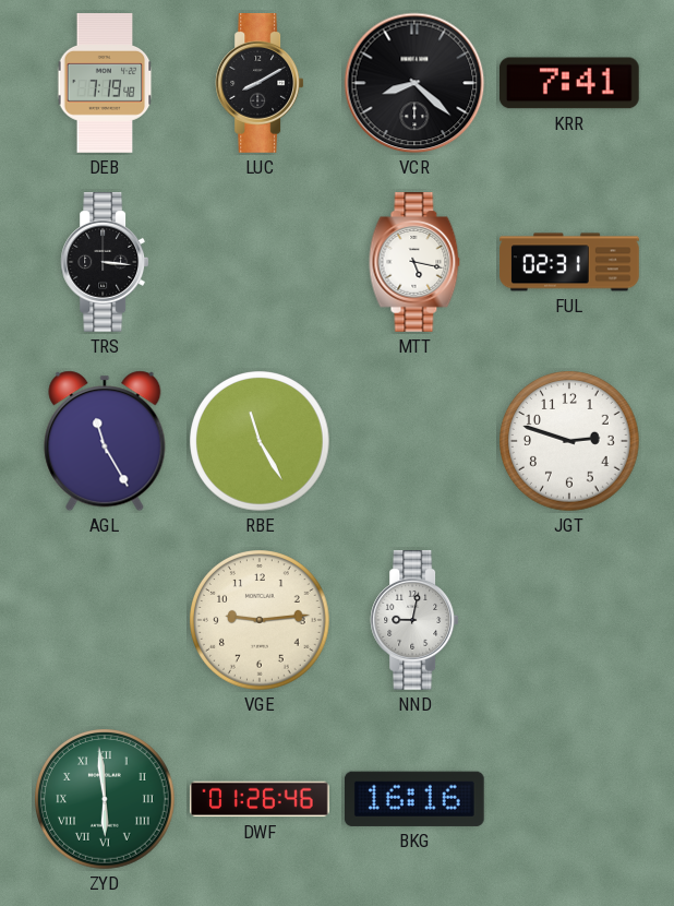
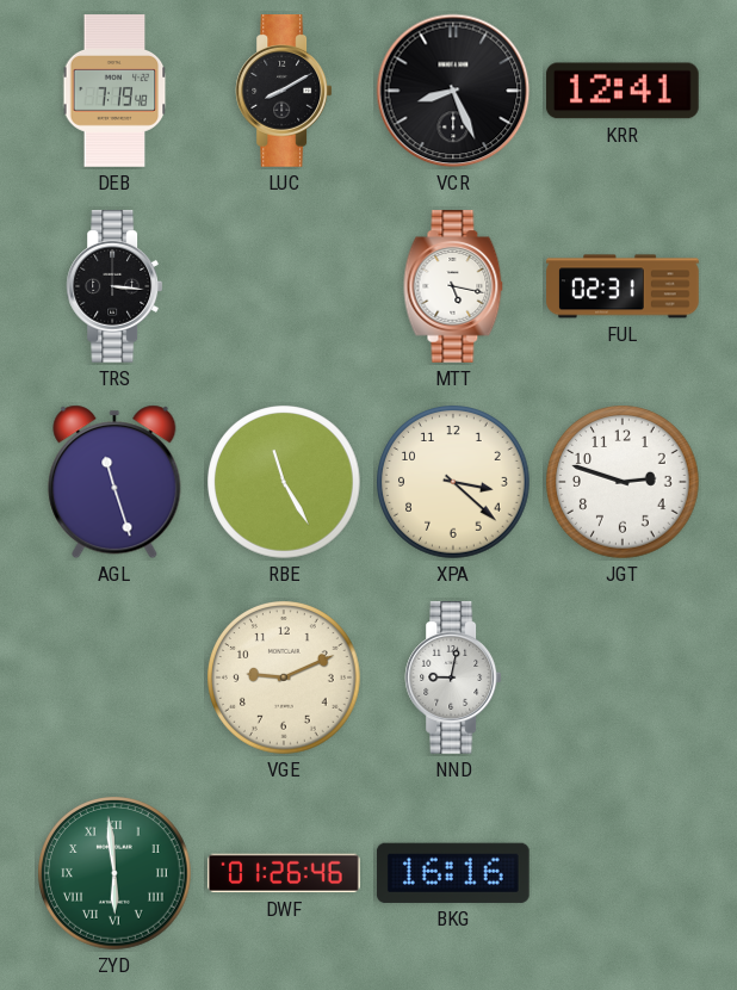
VCR: 8:22 -> 8:26 (453, 91)
KRR: 7:41 -> 12:41 (623, 91)
AGL: 11:25 -> 11:27 (114, 482)
XPA: none -> 3:22 (453, 482)
VGE: 9:14 -> 9:11 (284, 677)
